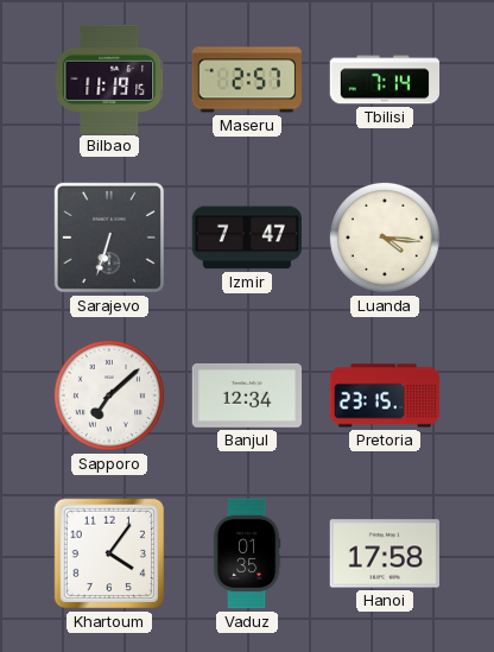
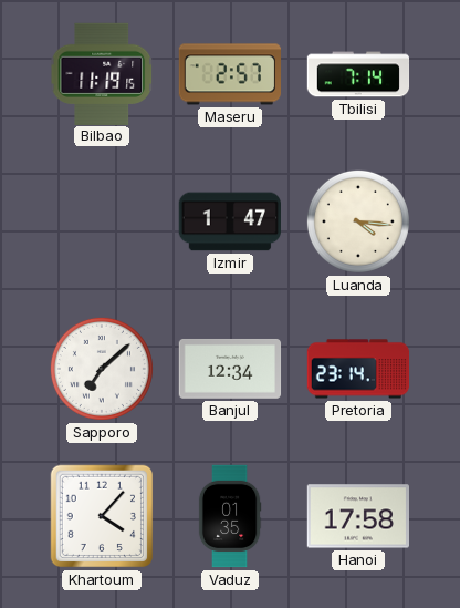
Sarajevo: 6:33 -> none (109, 238)
Izmir: 7:47 -> 1:47 (229, 221)
Pretoria: 23:15 -> 23:14 (358, 369)
Khartoum: 4:06 -> 4:07 (102, 516)
